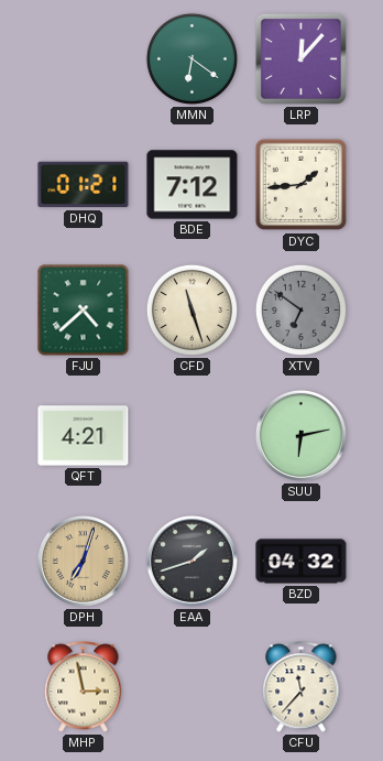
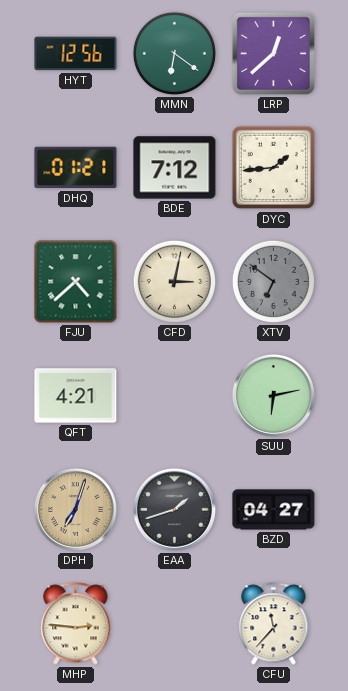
HYT: none -> 12:56 (76, 54)
LRP: 12:07 -> 12:38 (273, 53)
CFD: 11:27 -> 3:02 (174, 281)
BZD: 04:32 -> 04:27 (274, 510)
MHP: 2:58 -> 2:46 (76, 624)
